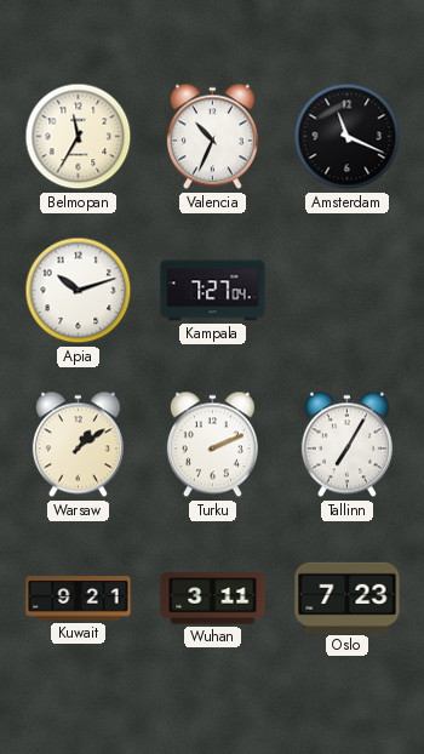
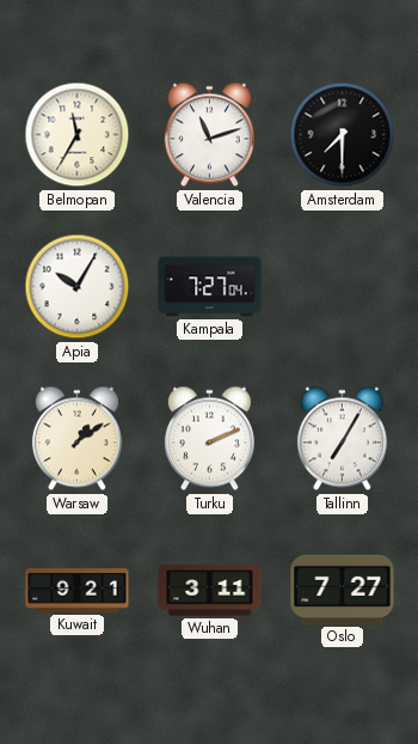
Valencia: 10:34 -> 11:12 (209, 135)
Amsterdam: 11:19 -> 7:30 (343, 135)
Apia: 10:12 -> 10:05 (78, 287)
Oslo: 7:23 -> 7:27 (343, 590)
